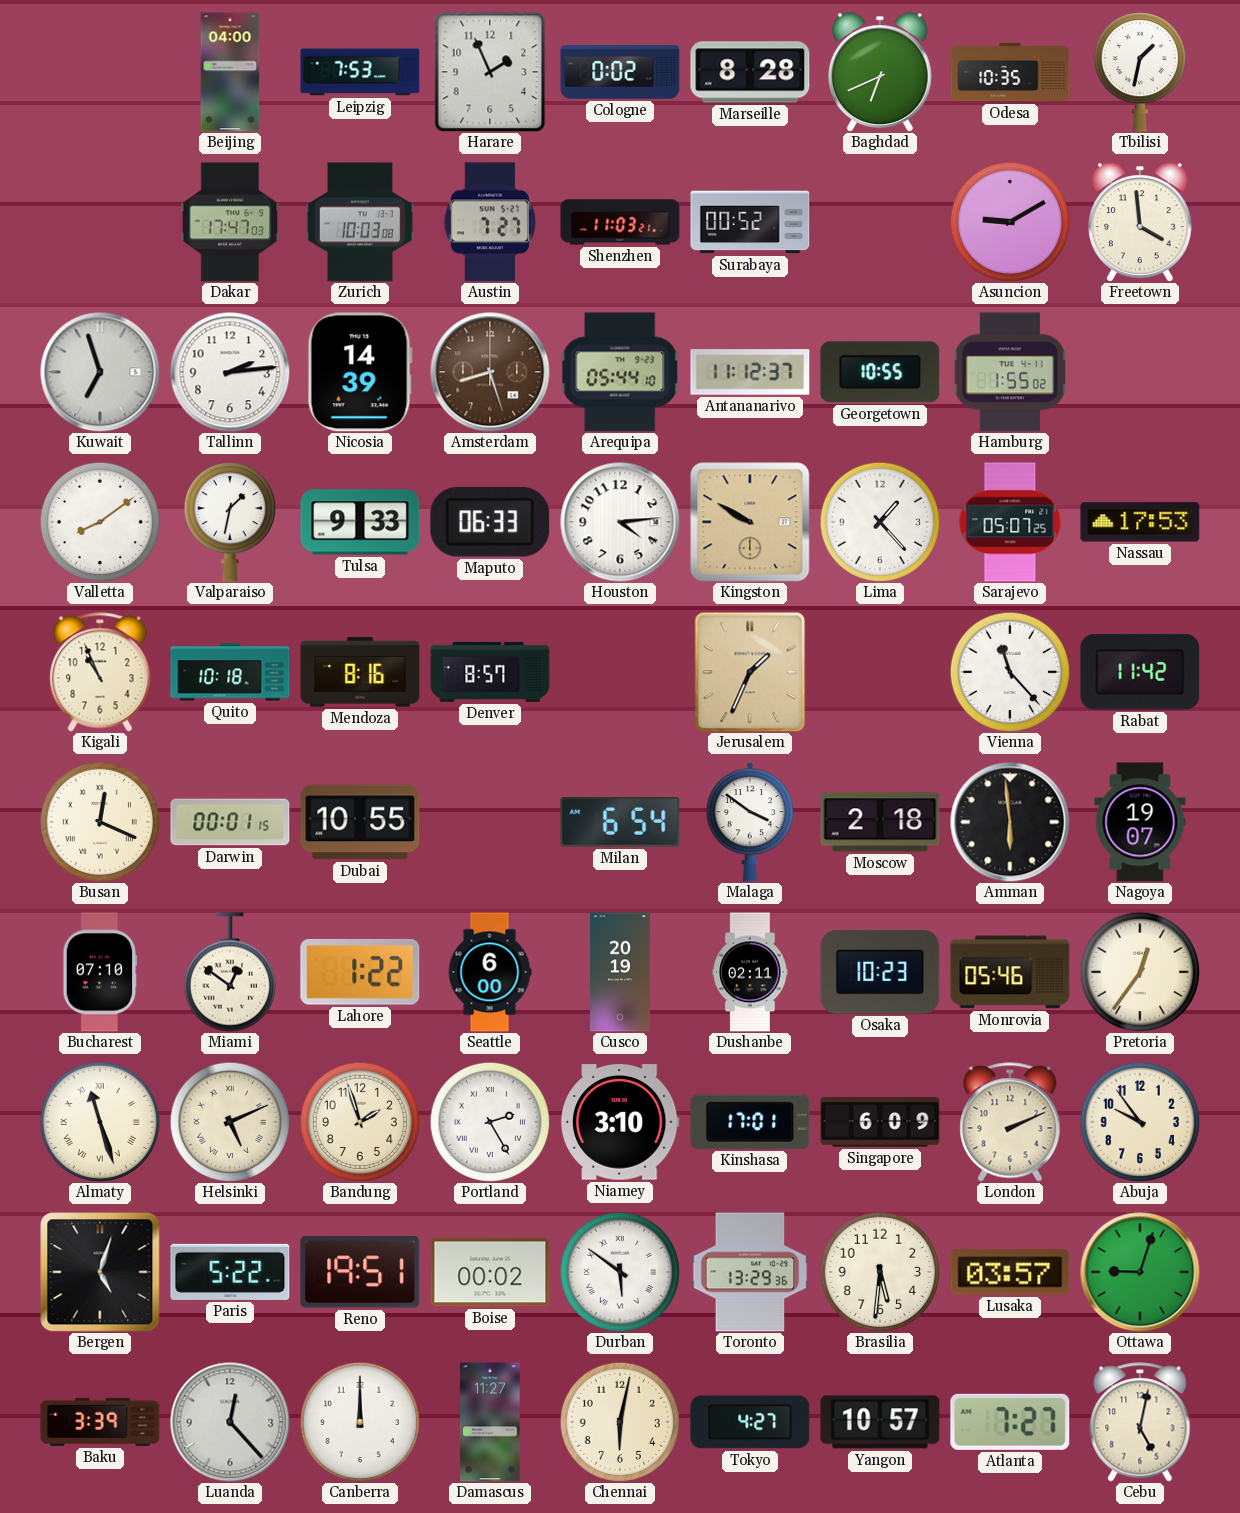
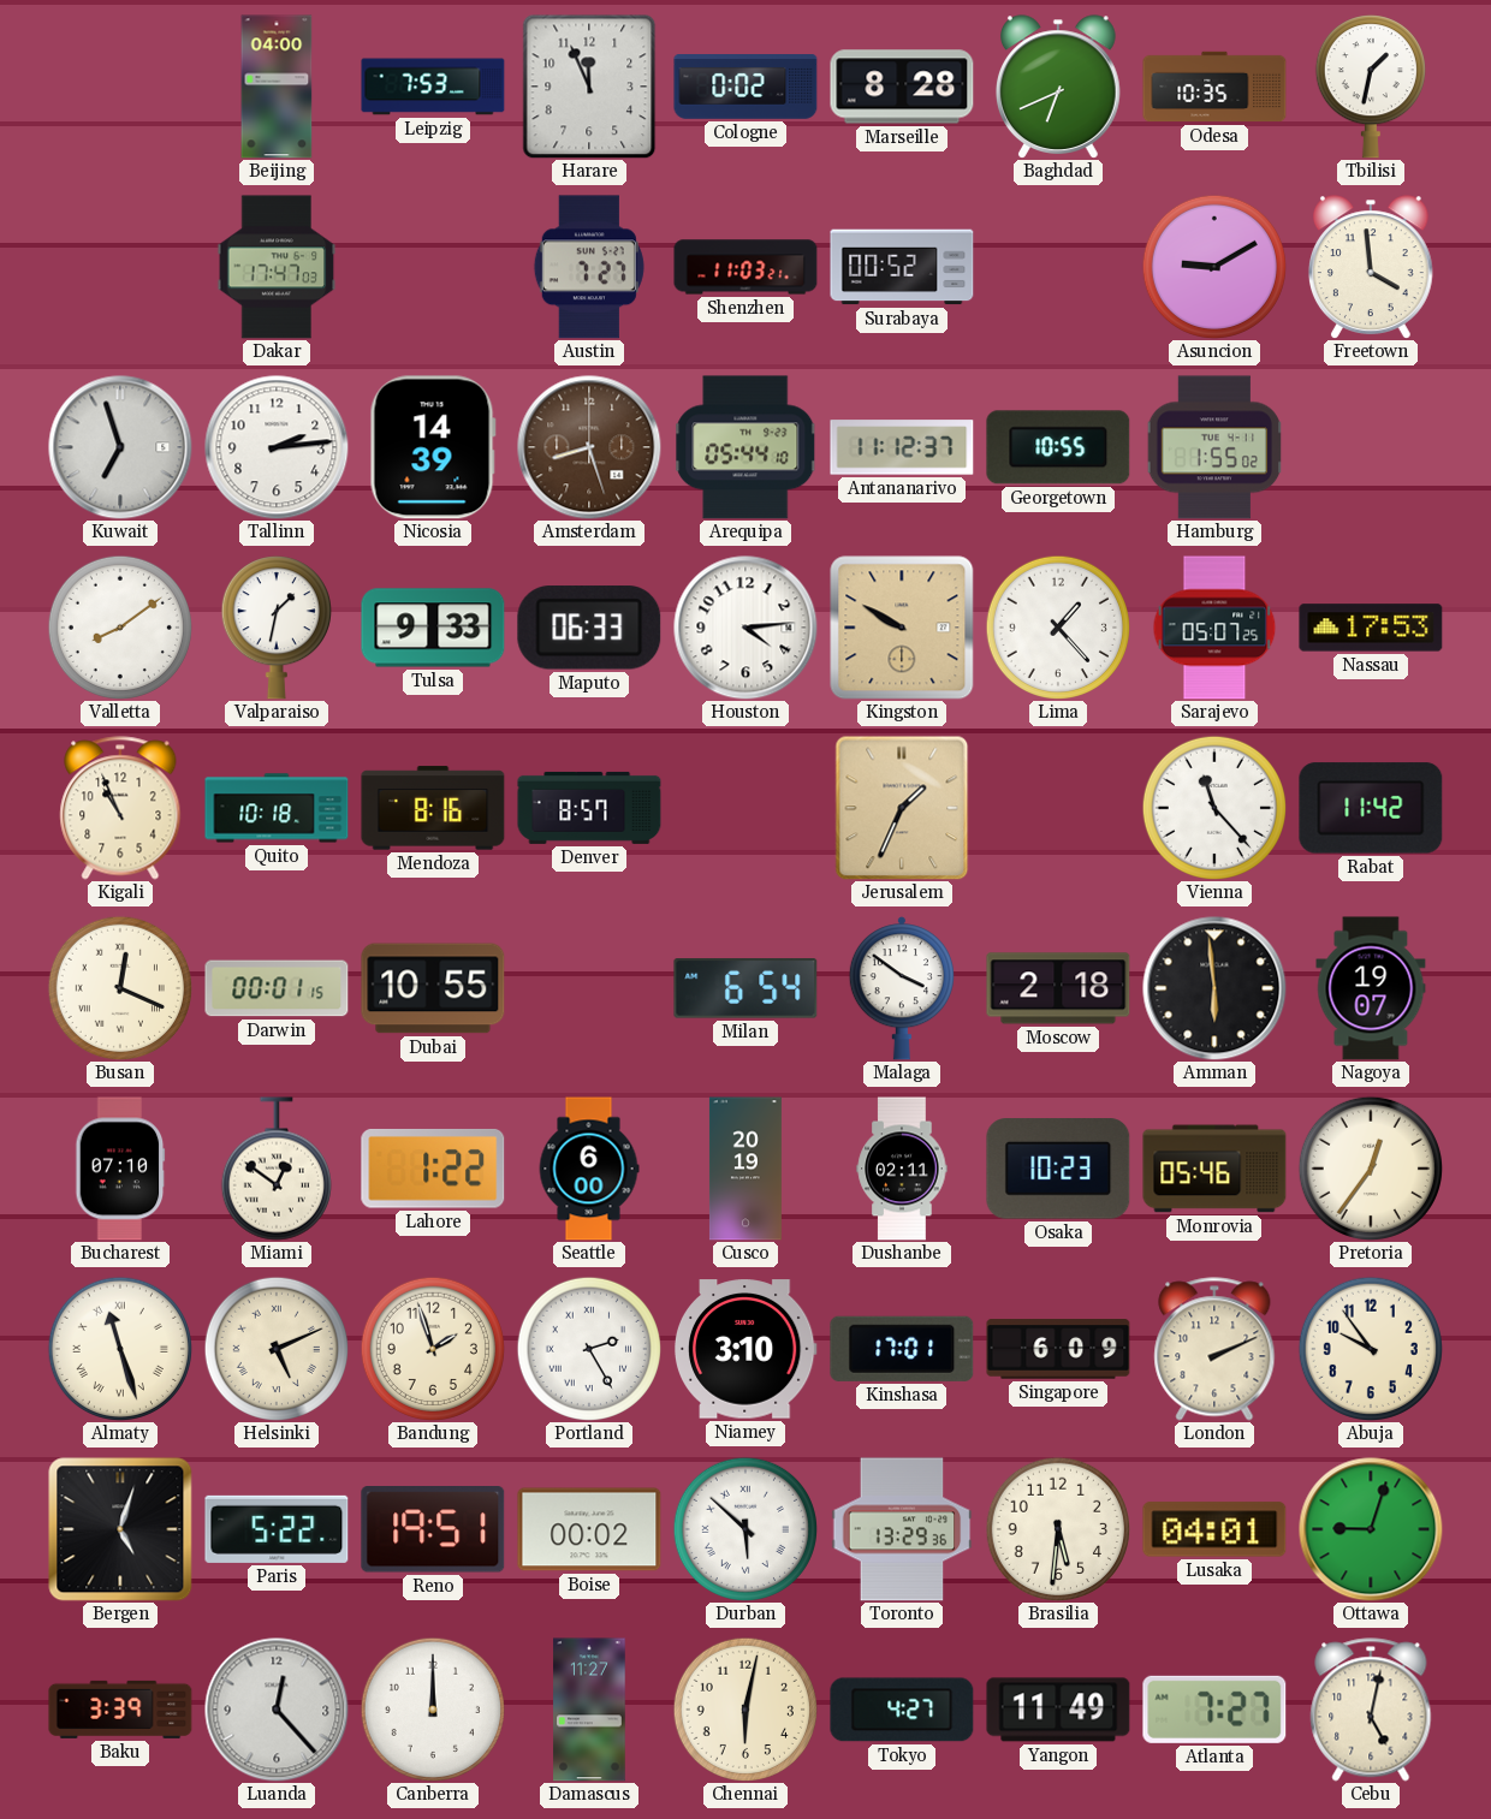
Harare: 1:56 -> 11:56 (589, 87)
Zurich: 10:03 -> none (360, 222)
Durban: 5:51 -> 5:52 (744, 1528)
Lusaka: 03:57 -> 04:01 (1214, 1529)
Yangon: 10:57 -> 11:49 (1058, 1710)
